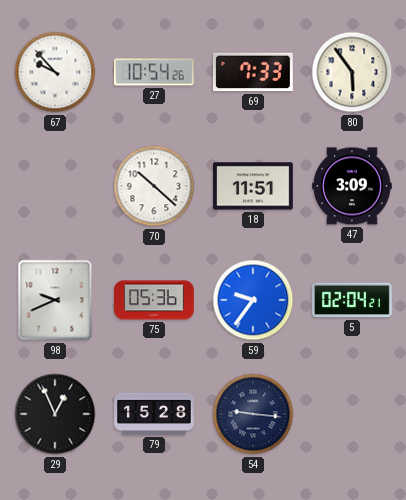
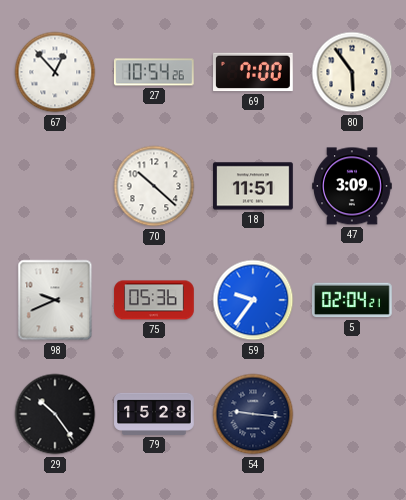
67: 9:53 -> 12:53 (55, 72)
69: 7:33 -> 7:00 (254, 72)
29: 12:56 -> 10:24 (55, 414)
